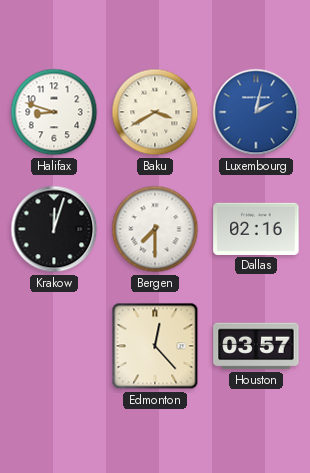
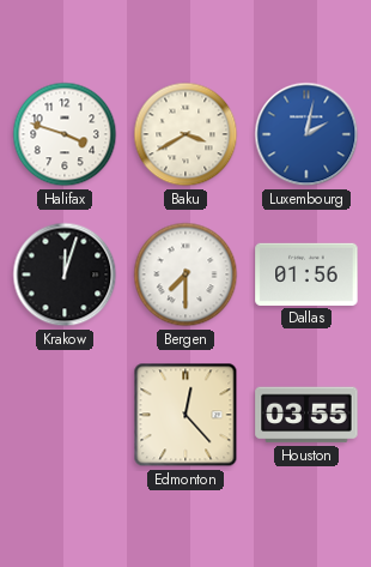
Halifax: 8:48 -> 3:48 (65, 134)
Dallas: 02:16 -> 01:56 (306, 275)
Houston: 03:57 -> 03:55 (306, 415)
